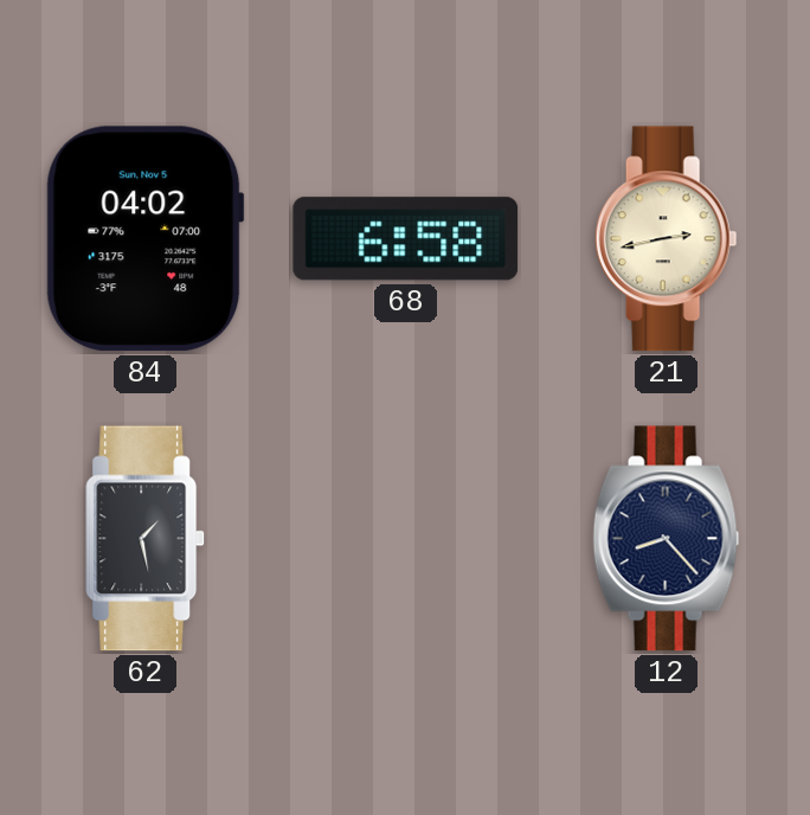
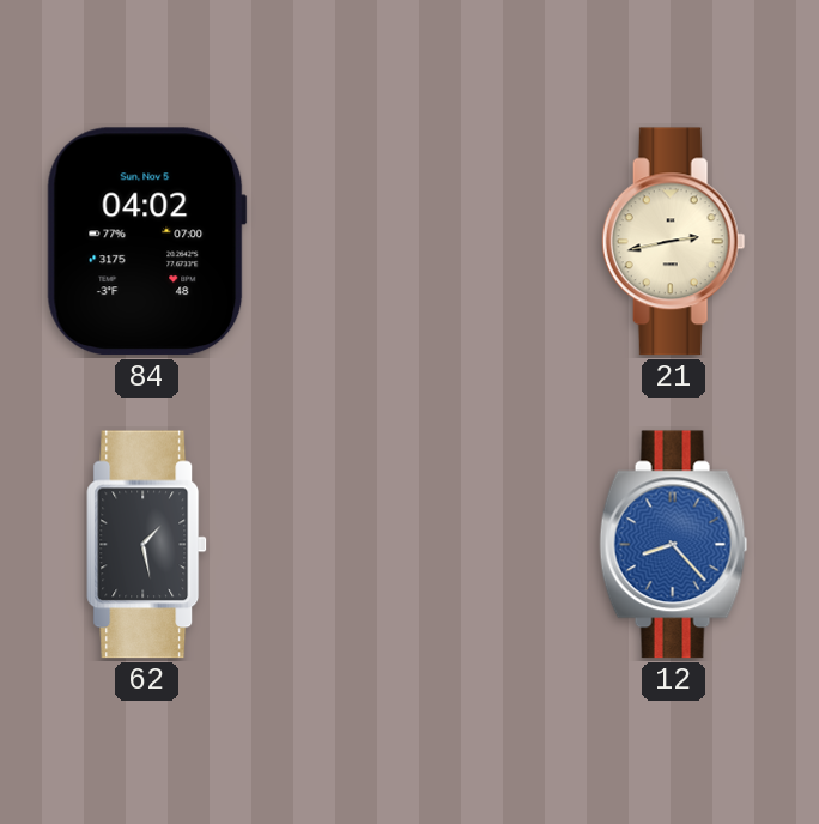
68: 6:58 -> none (406, 239)
12 dial: navy -> blue (674, 545)
